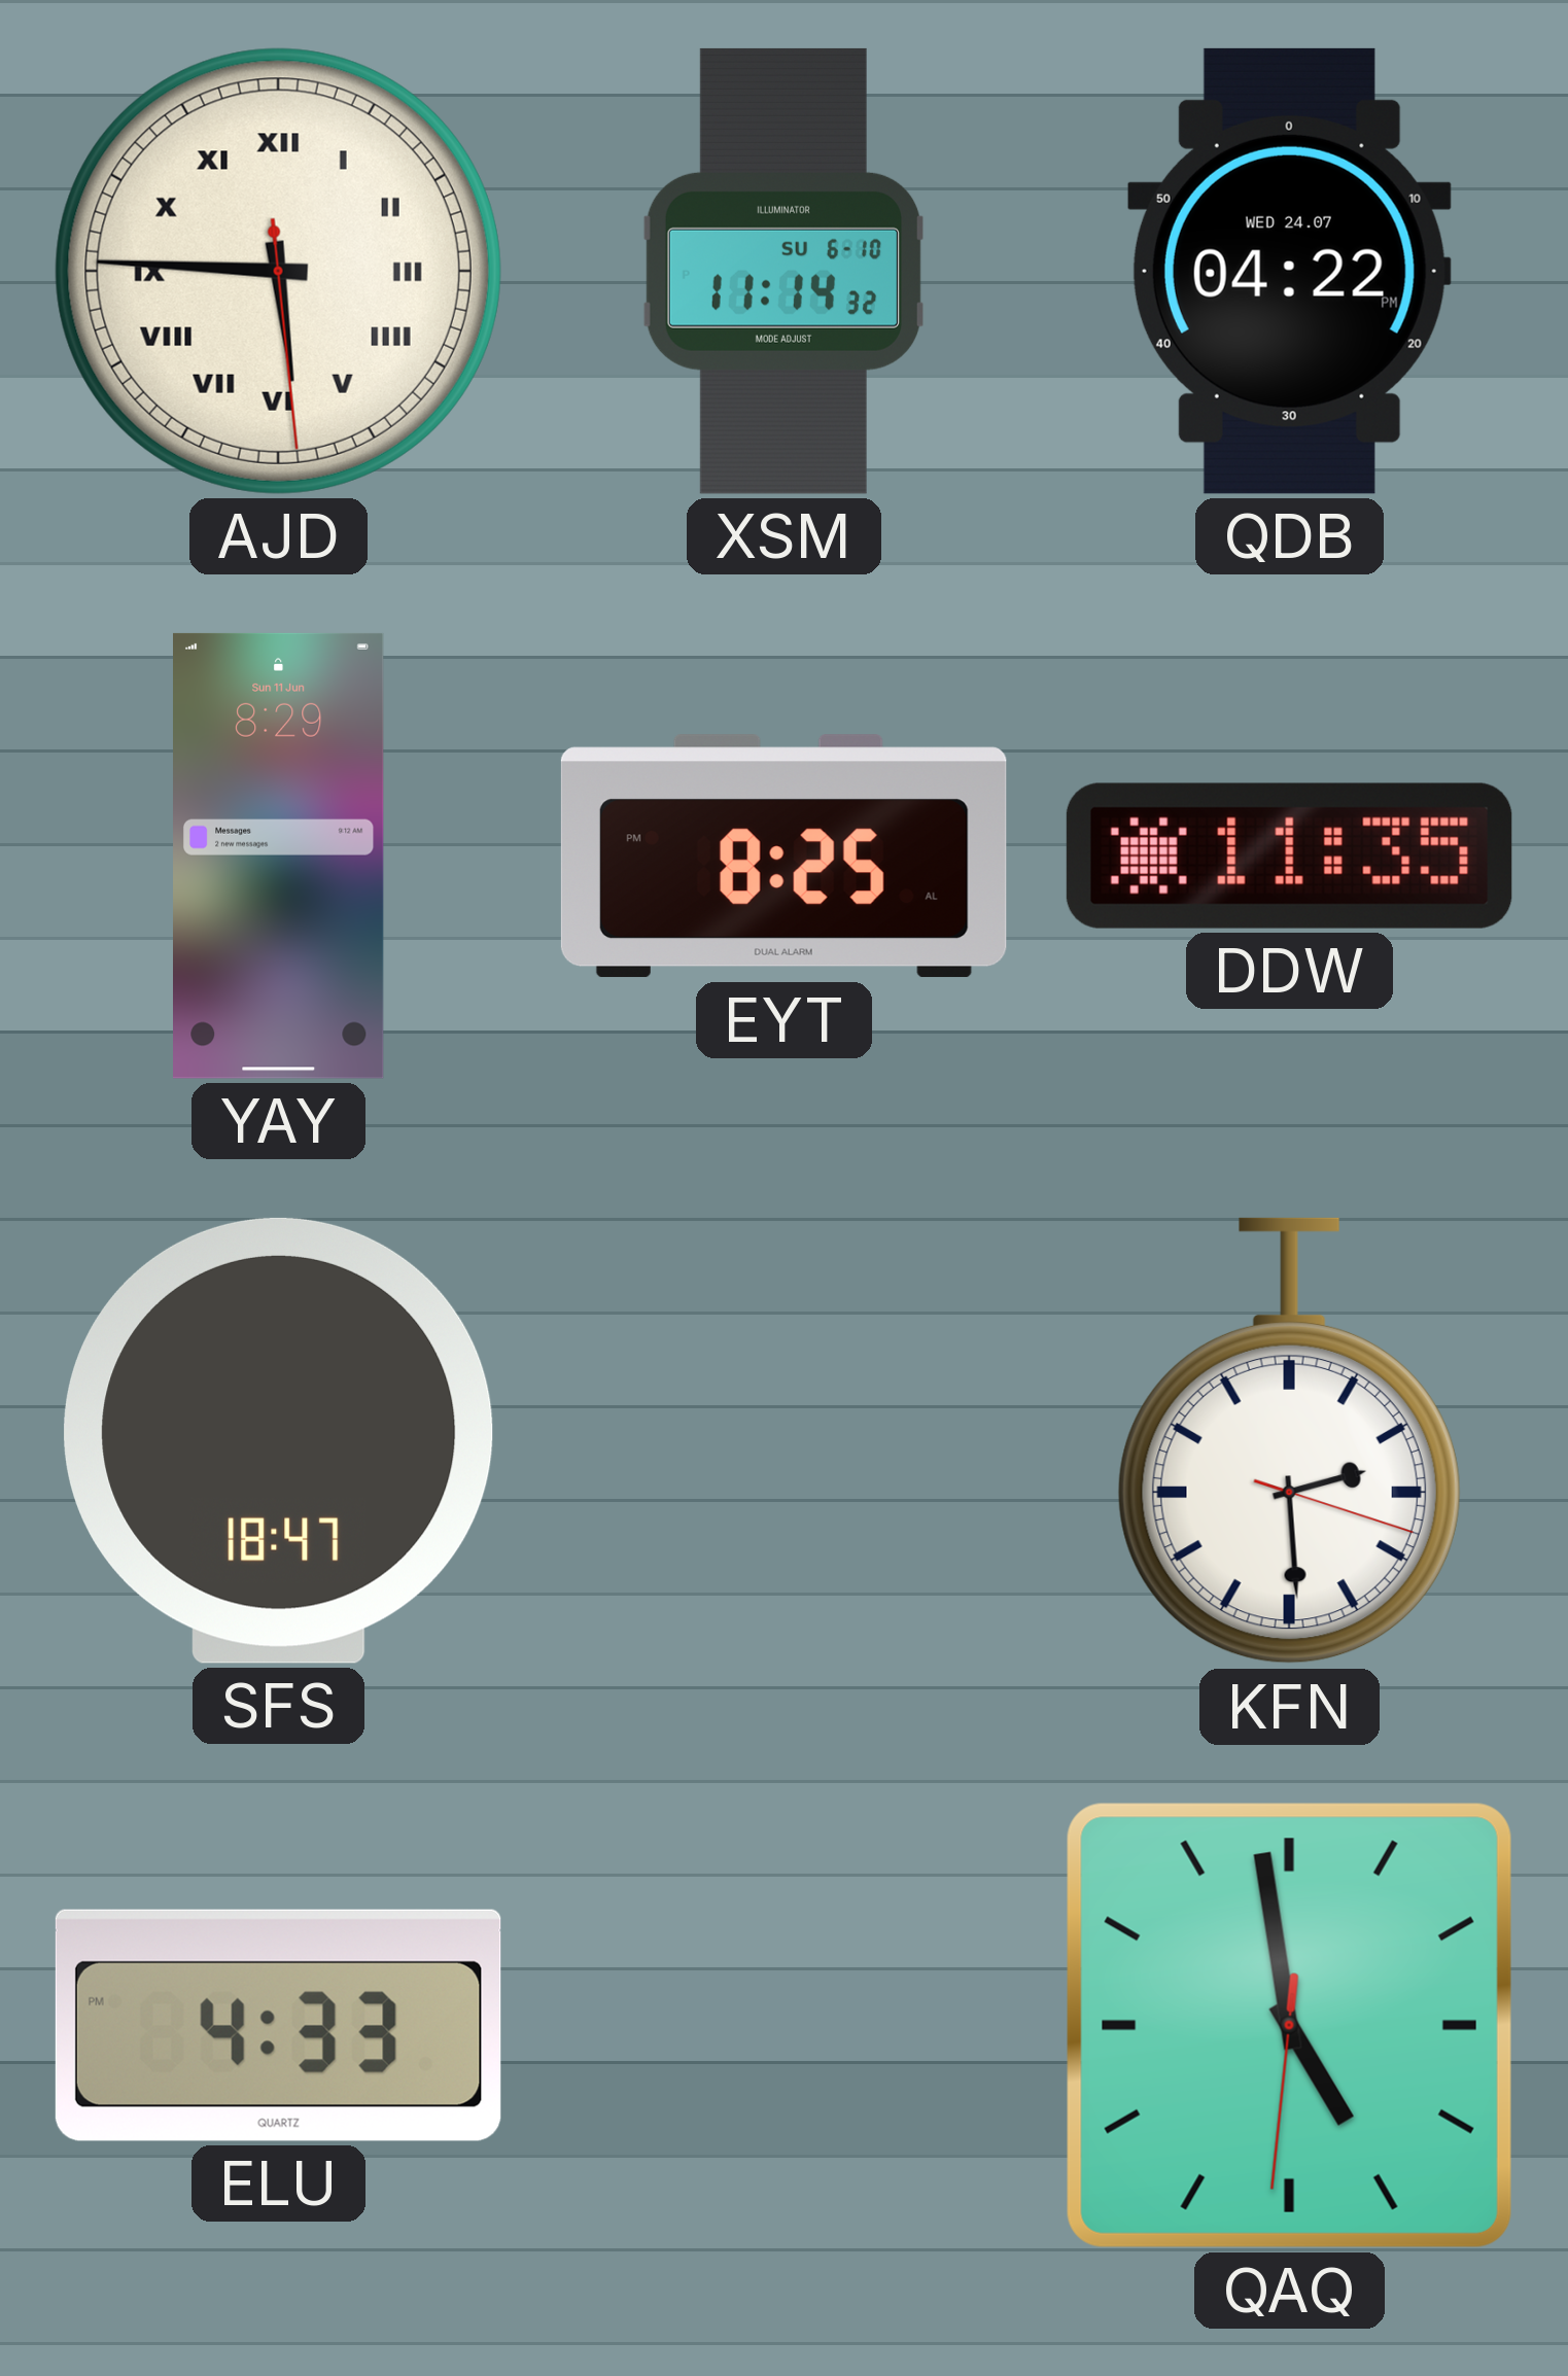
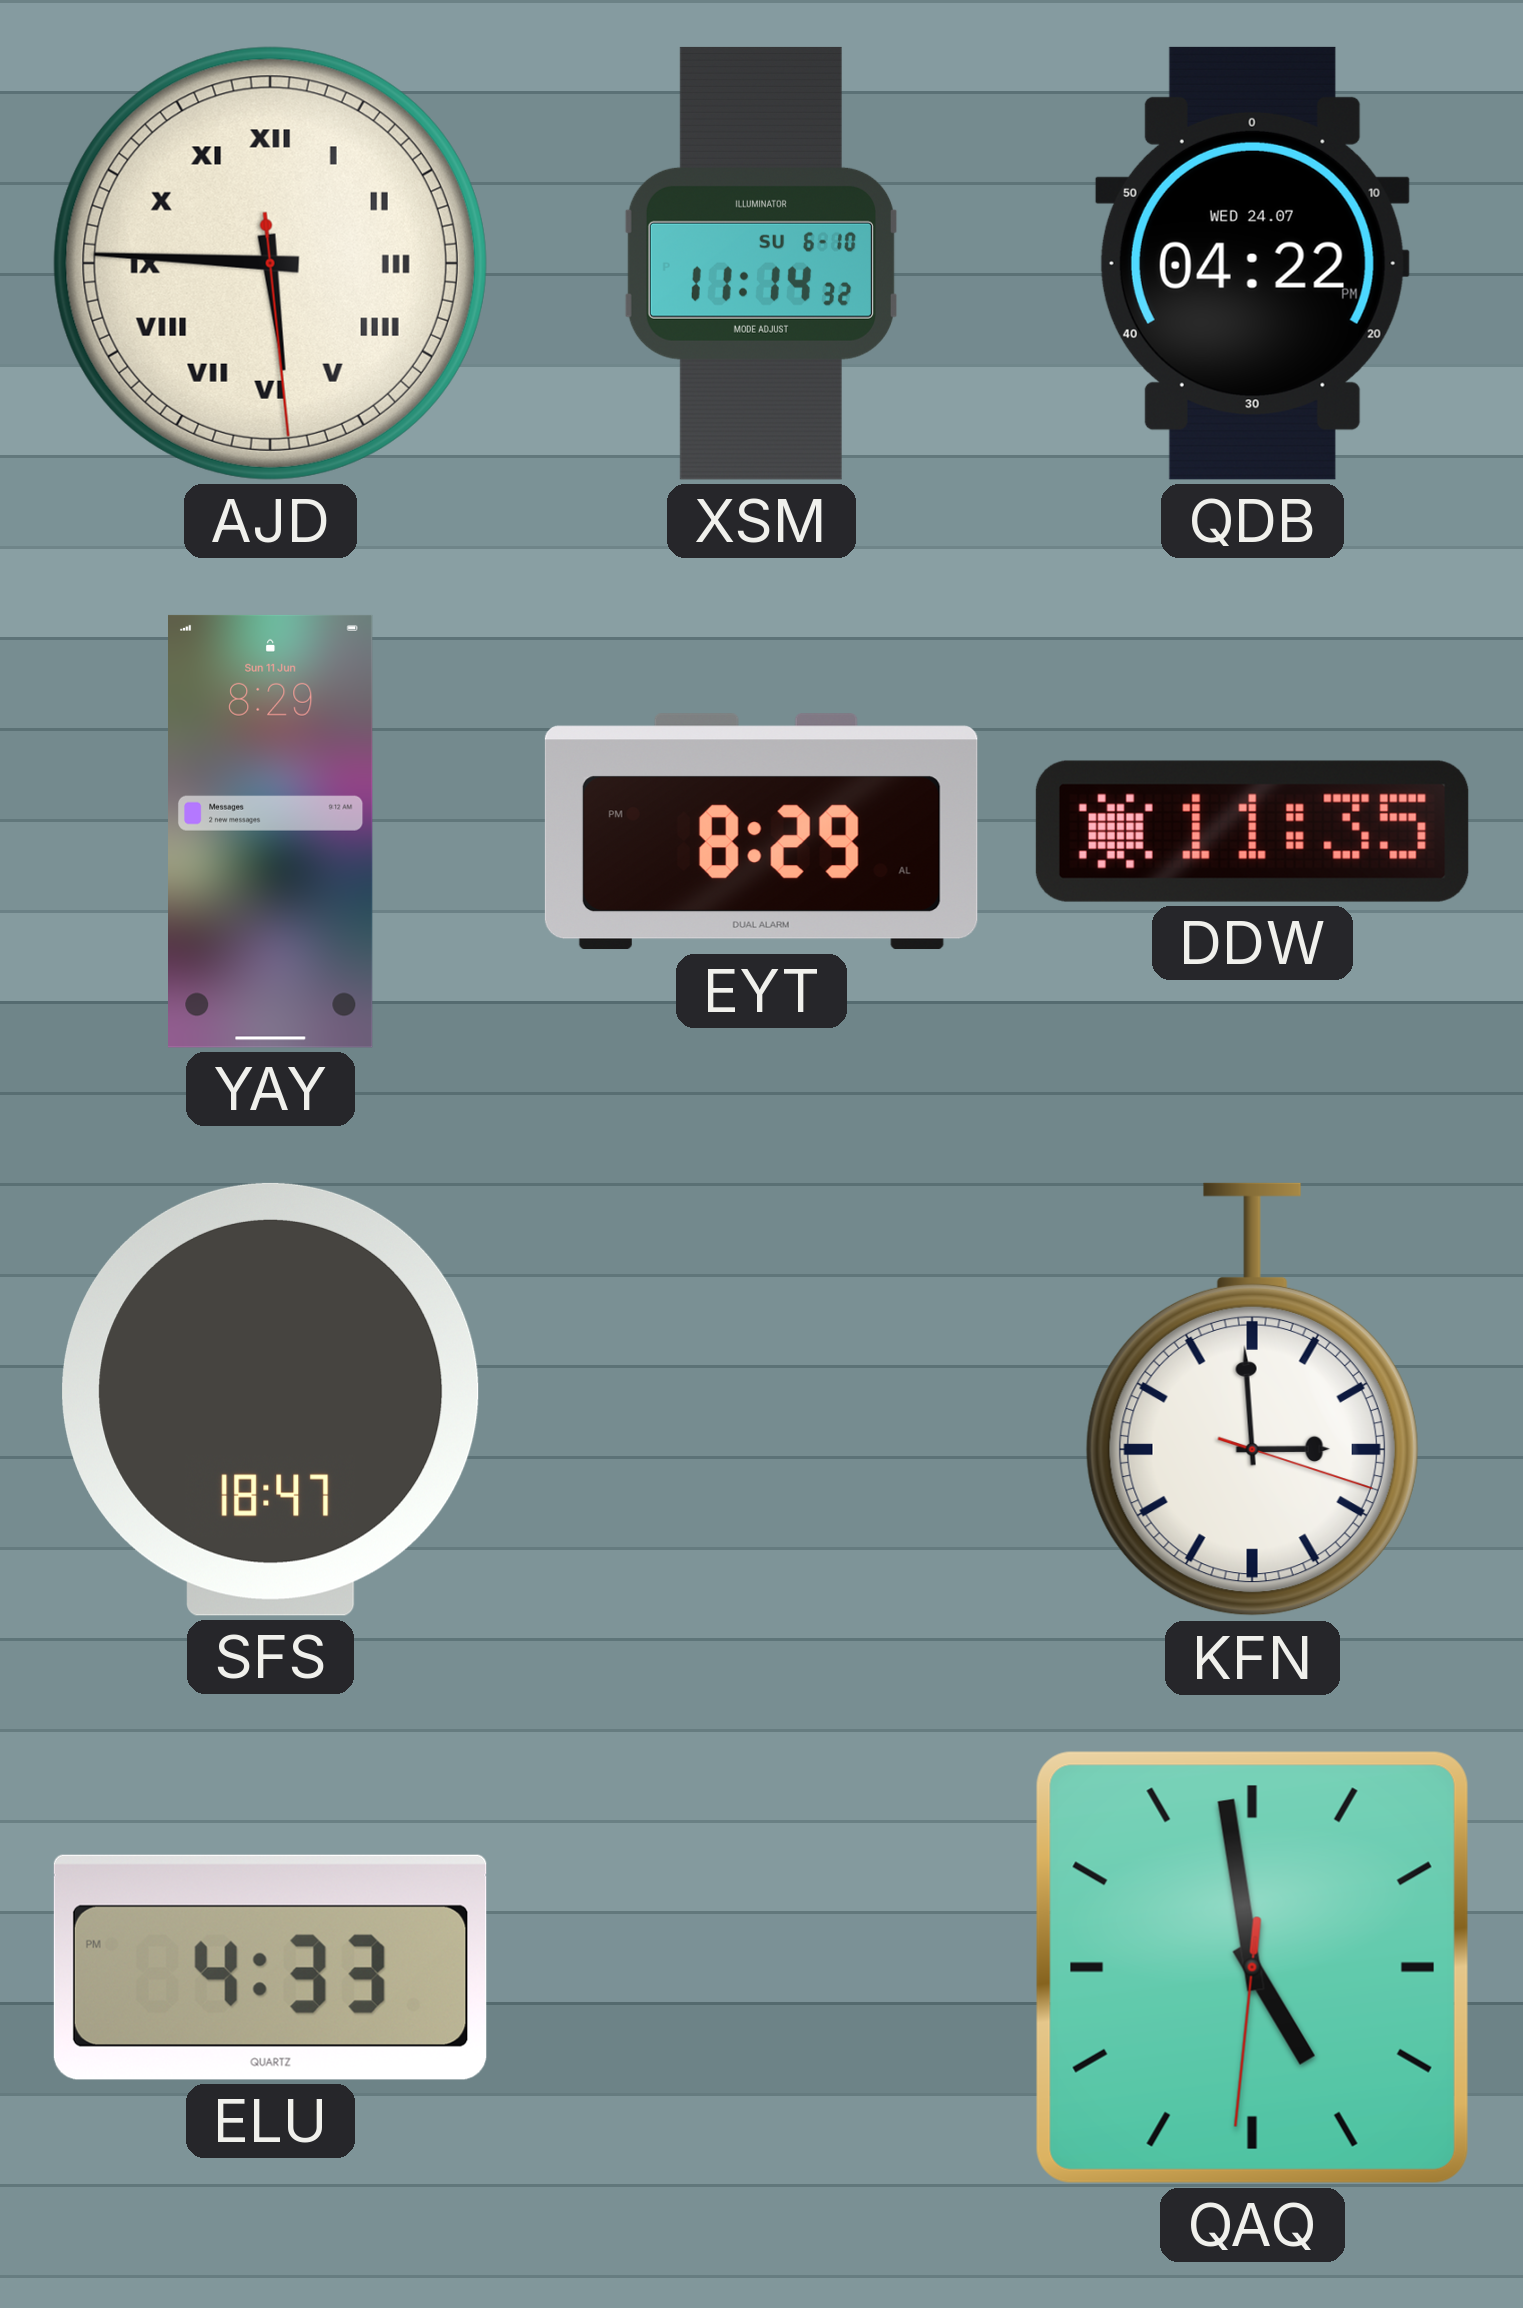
EYT: 8:25 -> 8:29 (761, 832)
KFN: 2:29 -> 2:59 (1252, 1400)
